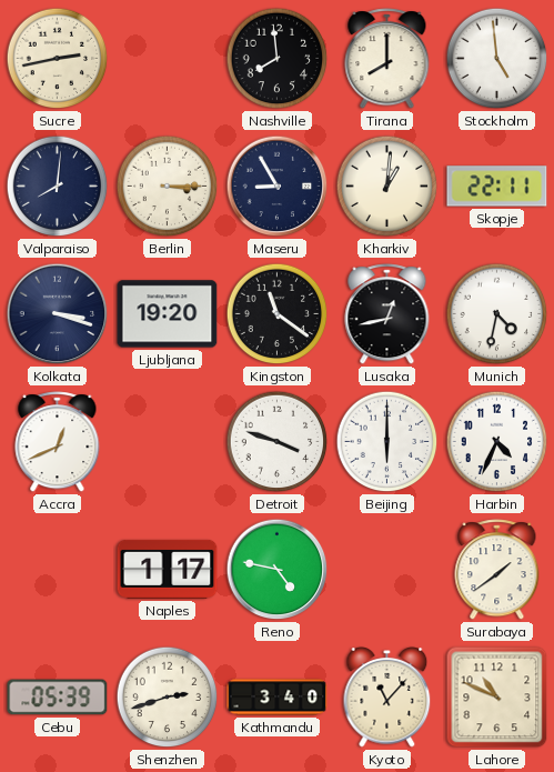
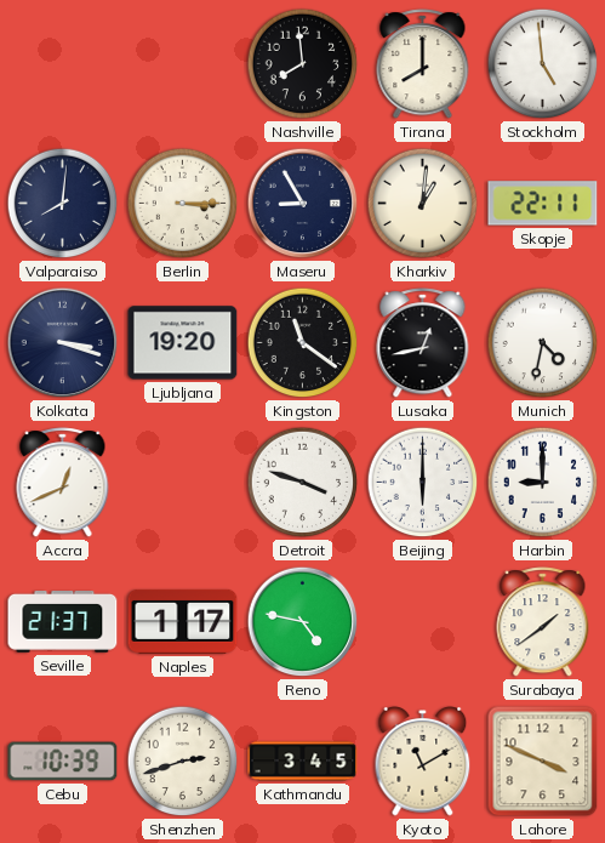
Sucre: 2:43 -> none (58, 59)
Harbin: 4:34 -> 9:00 (543, 483)
Seville: none -> 21:37 (63, 622)
Cebu: 05:39 -> 10:39 (63, 762)
Kathmandu: 3:40 -> 3:45 (303, 762)
Kyoto: 11:07 -> 11:10 (423, 762)
Lahore: 10:49 -> 3:49 (543, 762)
